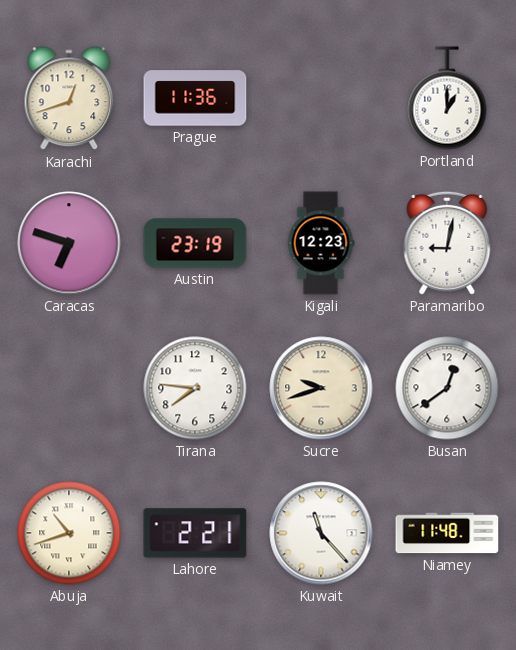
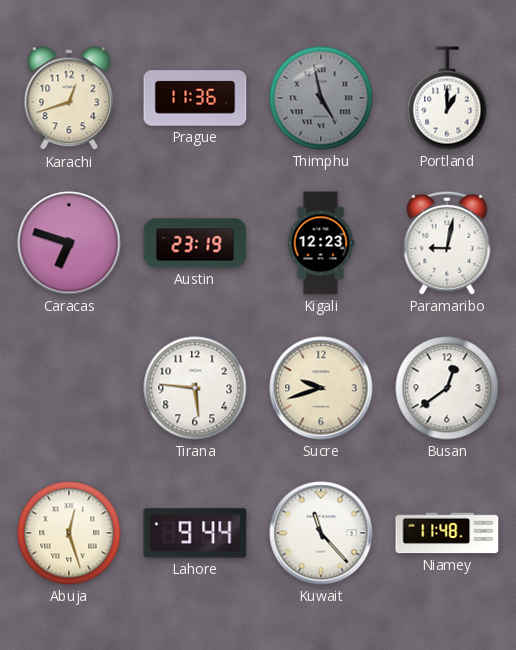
Thimphu: none -> 4:58 (321, 98)
Tirana: 7:46 -> 5:46 (195, 388)
Abuja: 10:42 -> 12:27 (69, 533)
Lahore: 2:21 -> 9:44 (195, 533)
